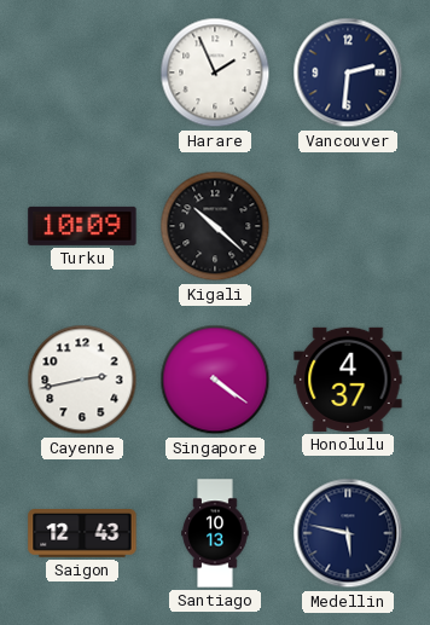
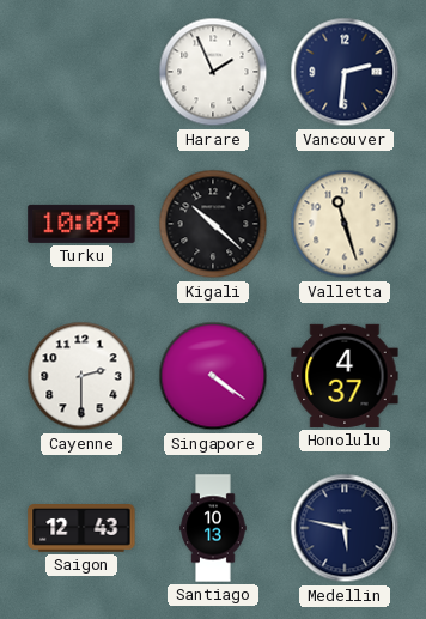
Valletta: none -> 11:27 (345, 224)
Cayenne: 2:43 -> 2:30 (81, 376)
